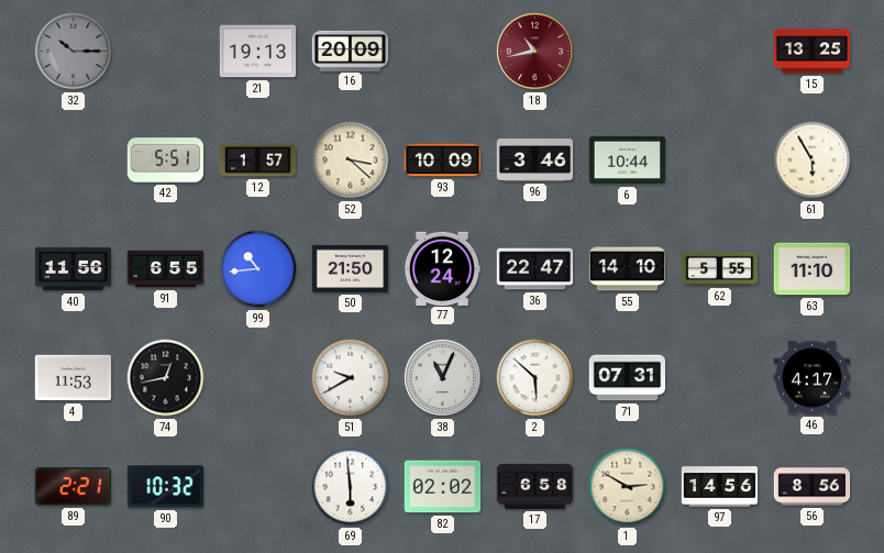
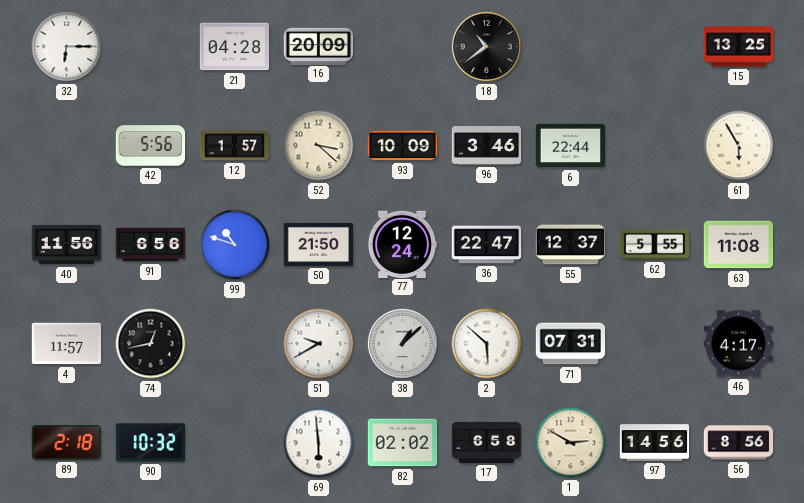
32: 10:15 -> 6:15 (67, 47)
32 dial: grey -> white (67, 47)
21: 19:13 -> 04:28 (235, 47)
18: 10:43 -> 10:39 (486, 46)
18 dial: burgundy -> black (486, 46)
42: 5:51 -> 5:56 (151, 146)
6: 10:44 -> 22:44 (571, 146)
91: 6:55 -> 6:56 (151, 245)
99: 10:44 -> 10:48 (235, 245)
55: 14:10 -> 12:37 (571, 245)
63: 11:10 -> 11:08 (739, 245)
4: 11:53 -> 11:57 (67, 344)
38: 11:04 -> 1:08 (402, 343)
89: 2:21 -> 2:18 (66, 443)
